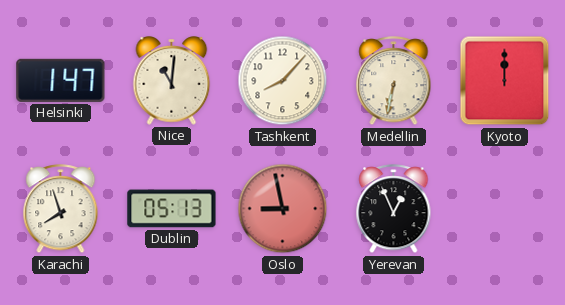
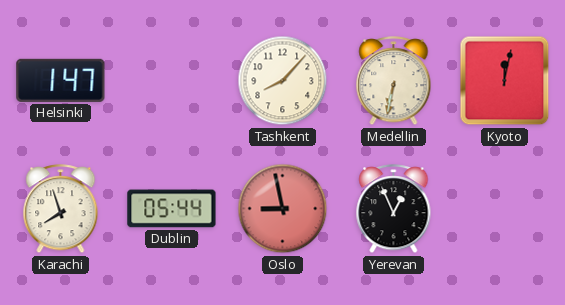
Nice: 11:01 -> none (172, 81)
Kyoto: 12:00 -> 12:02 (505, 81)
Dublin: 05:13 -> 05:44 (172, 209)
